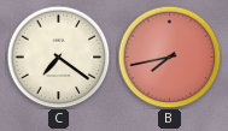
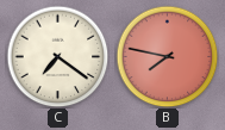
B: 7:43 -> 7:47 (167, 56)
